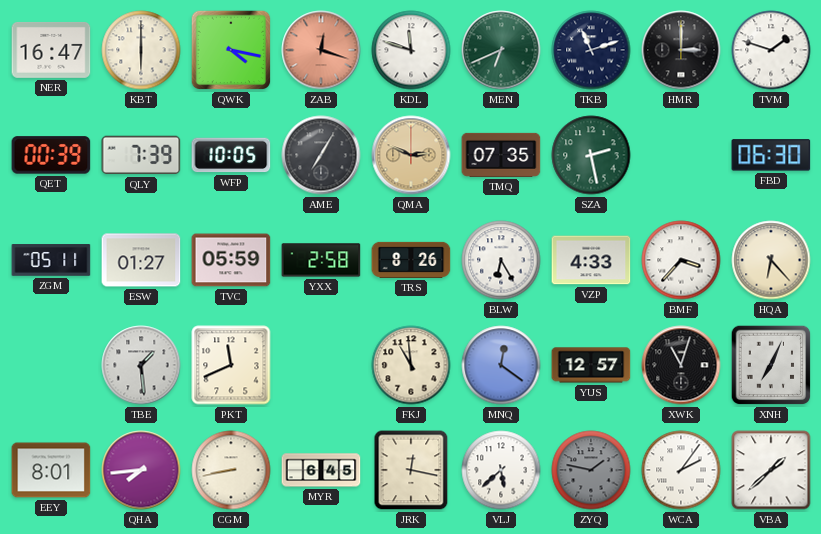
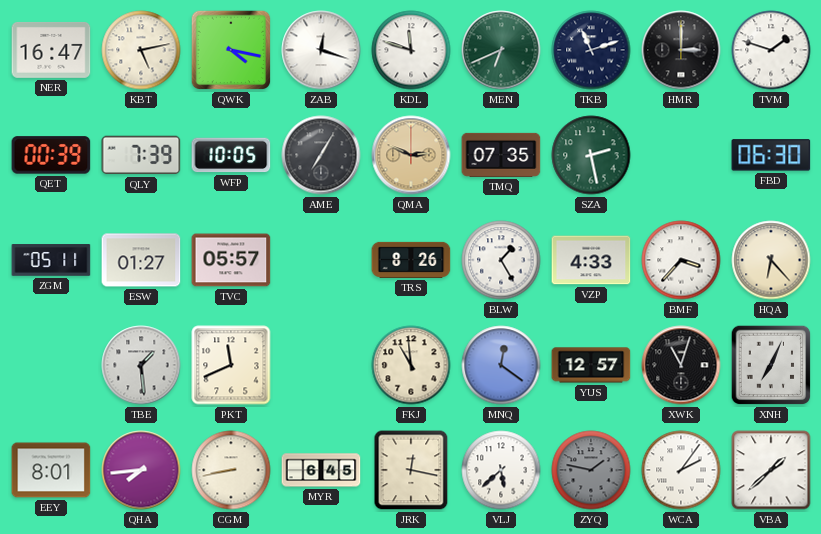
KBT: 6:00 -> 5:13 (141, 50)
ZAB dial: salmon -> white (321, 50)
TVC: 05:59 -> 05:57 (231, 260)
YXX: 2:58 -> none (321, 260)
BLW: 6:25 -> 1:25 (501, 260)
